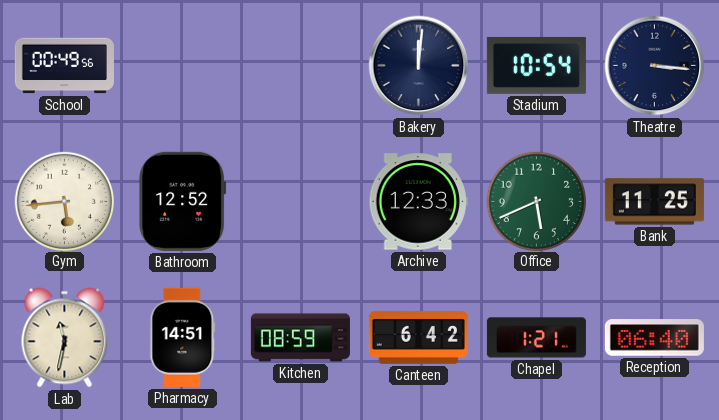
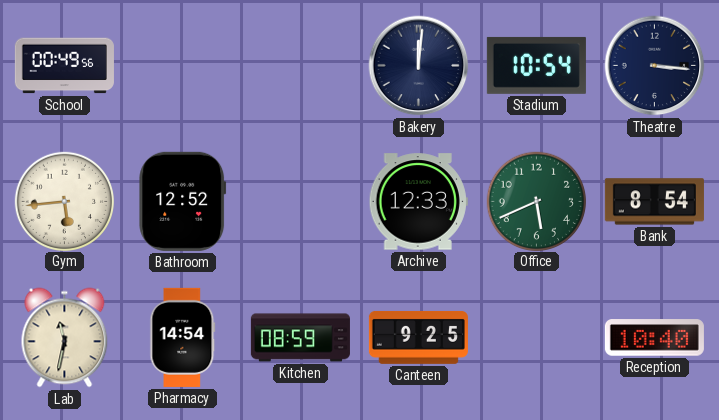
Bank: 11:25 -> 8:54 (654, 202)
Pharmacy: 14:51 -> 14:54 (183, 337)
Canteen: 6:42 -> 9:25 (418, 337)
Chapel: 1:21 -> none (536, 338)
Reception: 06:40 -> 10:40 (654, 338)
